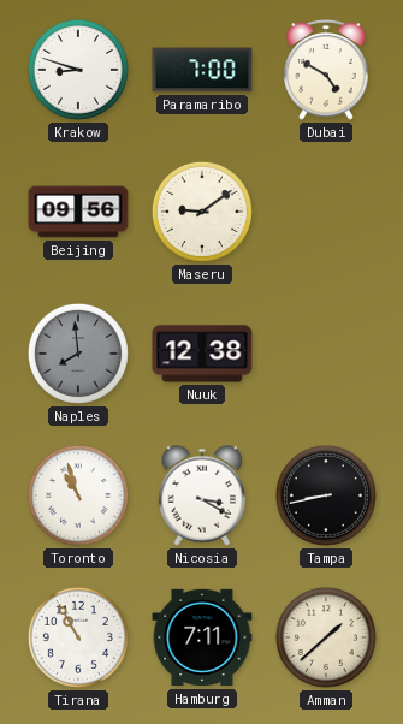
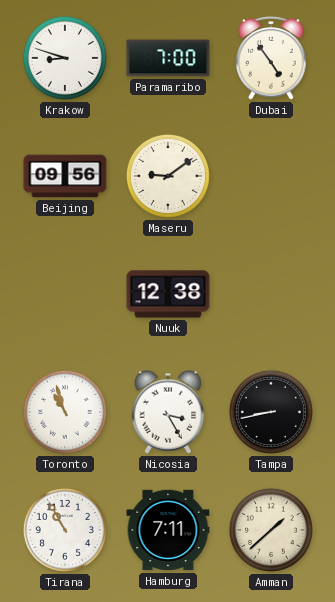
Dubai: 4:50 -> 4:54 (271, 58)
Naples: 7:59 -> none (78, 354)
Nicosia: 3:20 -> 3:25 (168, 412)
